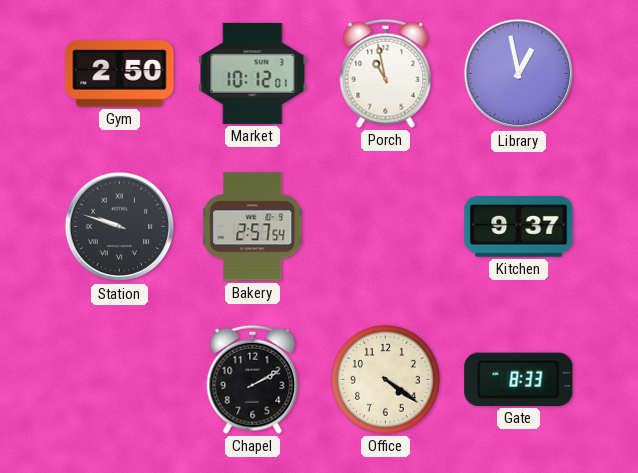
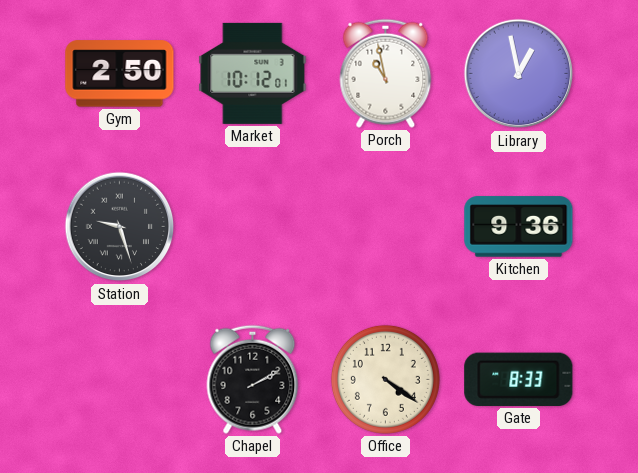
Station: 9:48 -> 9:27 (120, 227)
Bakery: 2:57 -> none (253, 227)
Kitchen: 9:37 -> 9:36 (519, 227)
